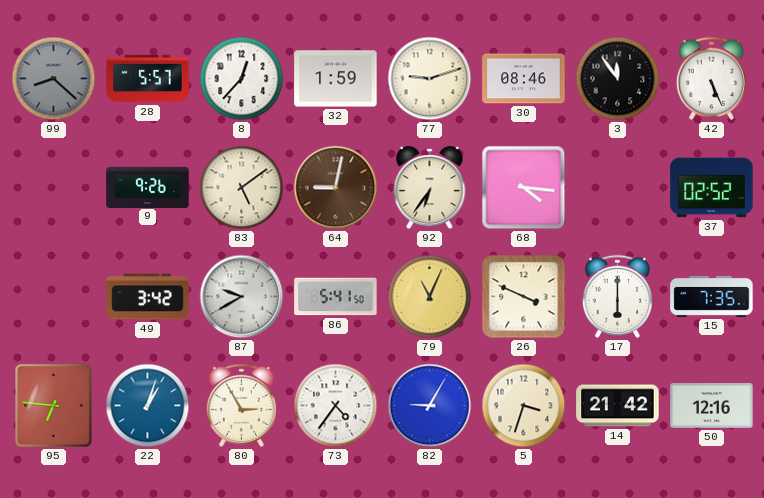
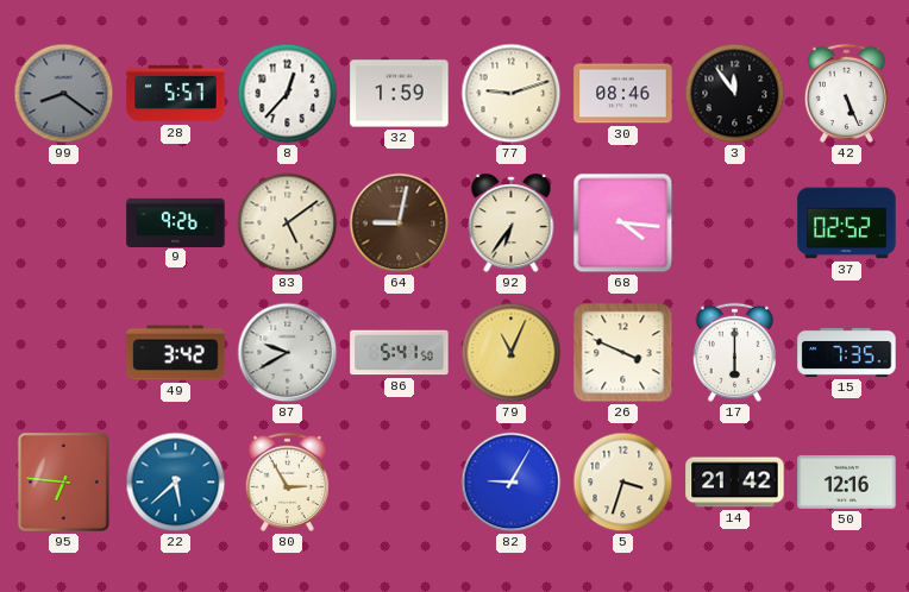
99: 8:22 -> 8:21 (64, 94)
22: 1:03 -> 5:38 (176, 483)
73: 4:36 -> none (336, 406)
